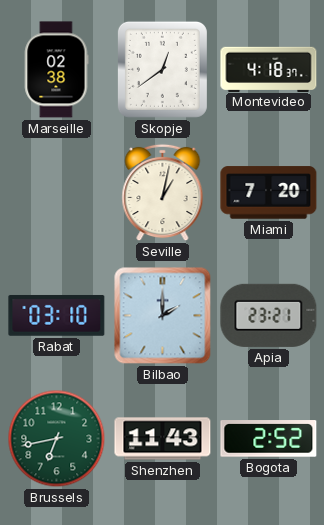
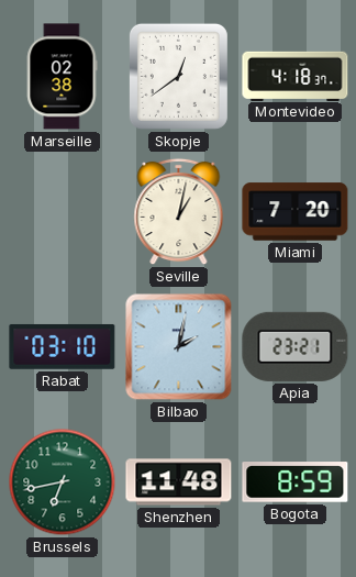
Bilbao: 2:00 -> 2:02 (179, 347)
Shenzhen: 11:43 -> 11:48 (179, 482)
Bogota: 2:52 -> 8:59 (296, 482)
